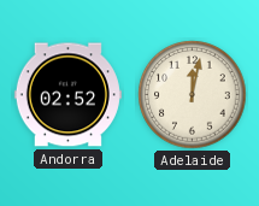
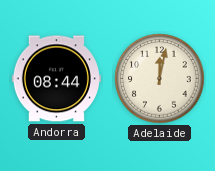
Andorra: 02:52 -> 08:44 (56, 79)
